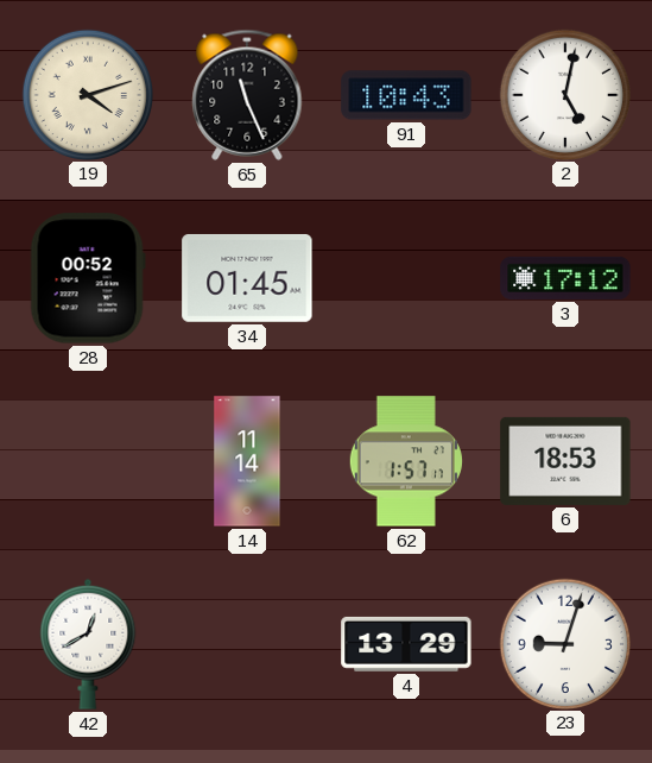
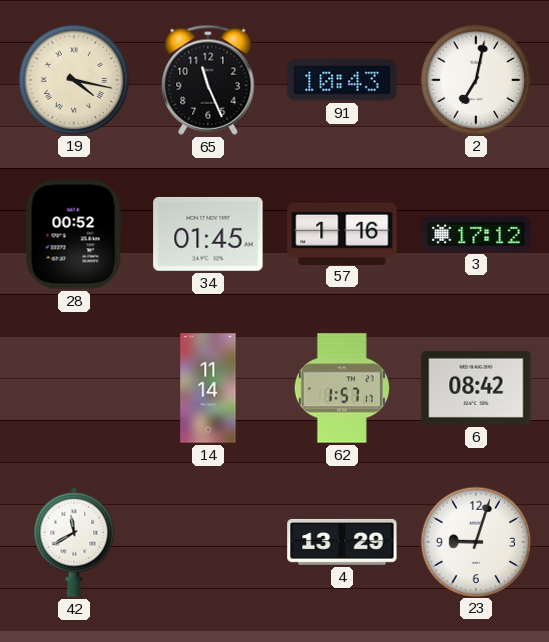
19: 4:12 -> 4:17 (73, 79)
2: 5:02 -> 7:02 (475, 79)
57: none -> 1:16 (342, 233)
6: 18:53 -> 08:42 (476, 388)
42: 12:40 -> 11:40 (74, 542)
